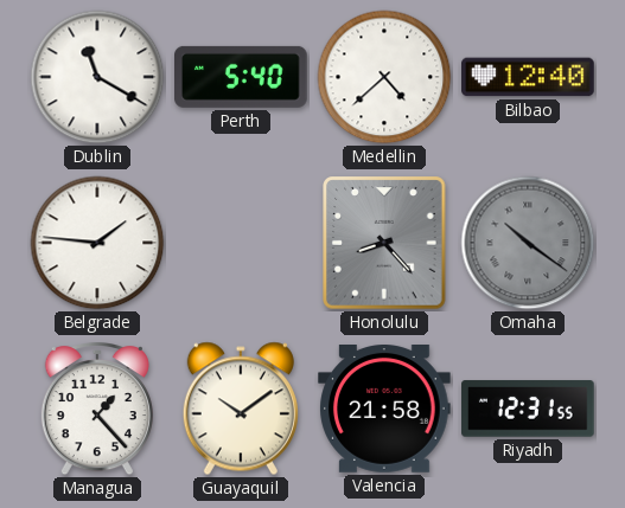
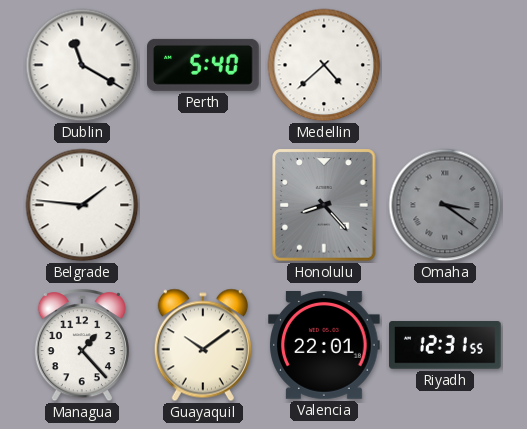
Bilbao: 12:40 -> none (528, 77)
Omaha: 10:21 -> 3:21 (445, 205)
Valencia: 21:58 -> 22:01 (324, 346)
